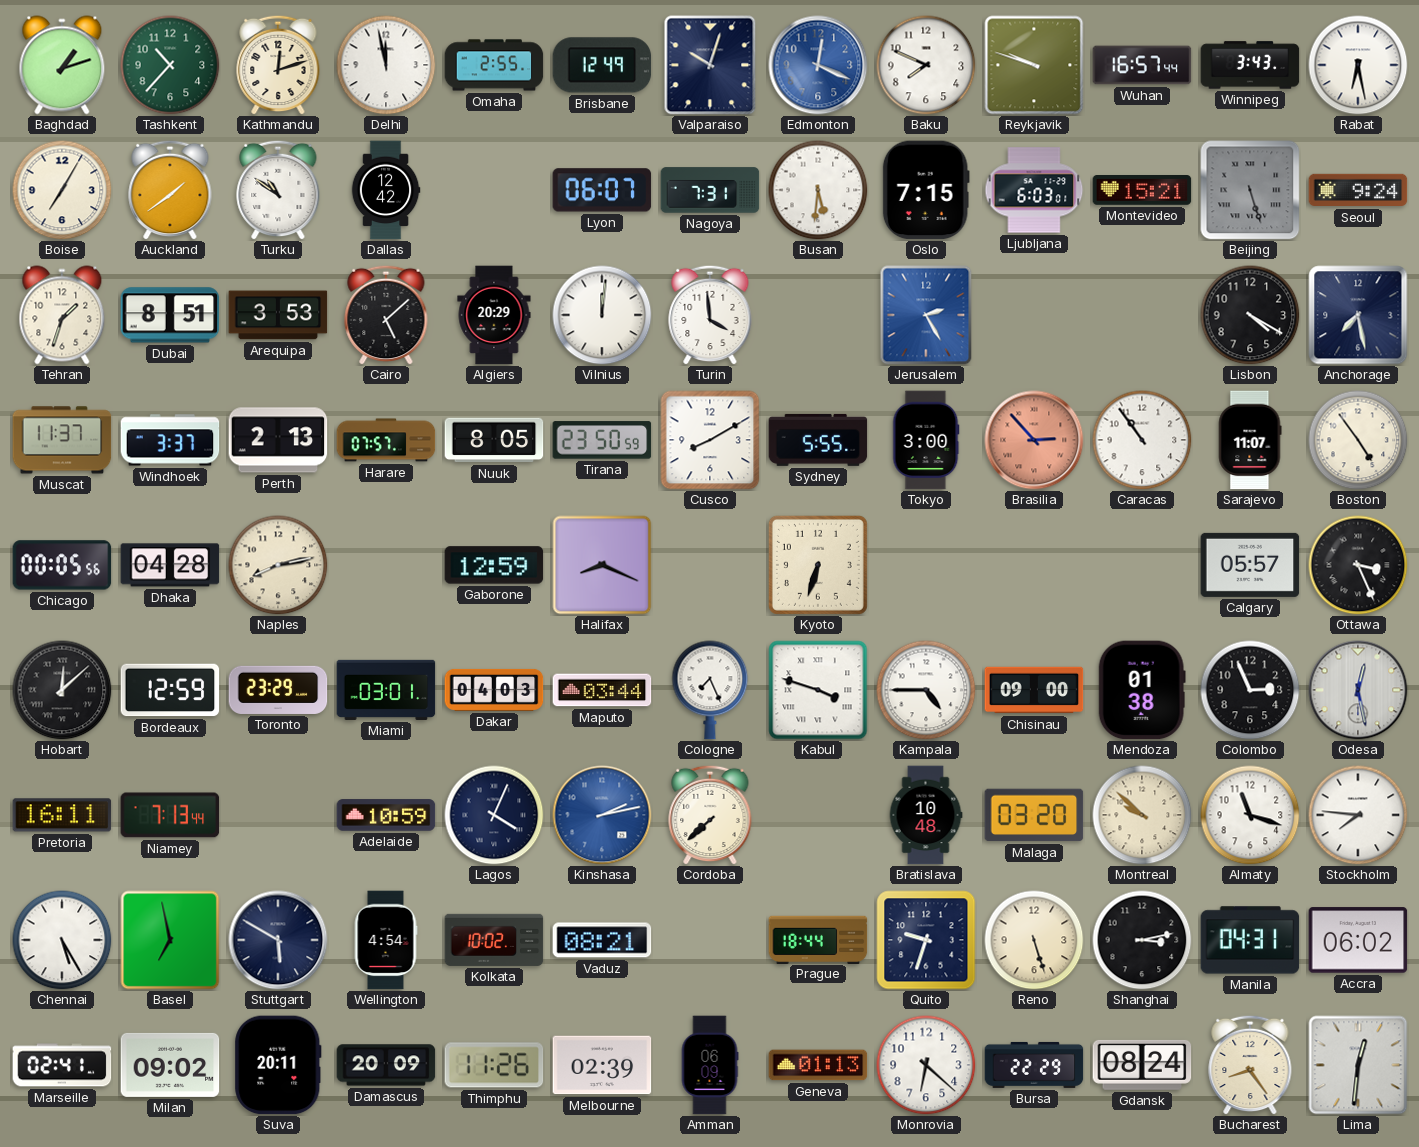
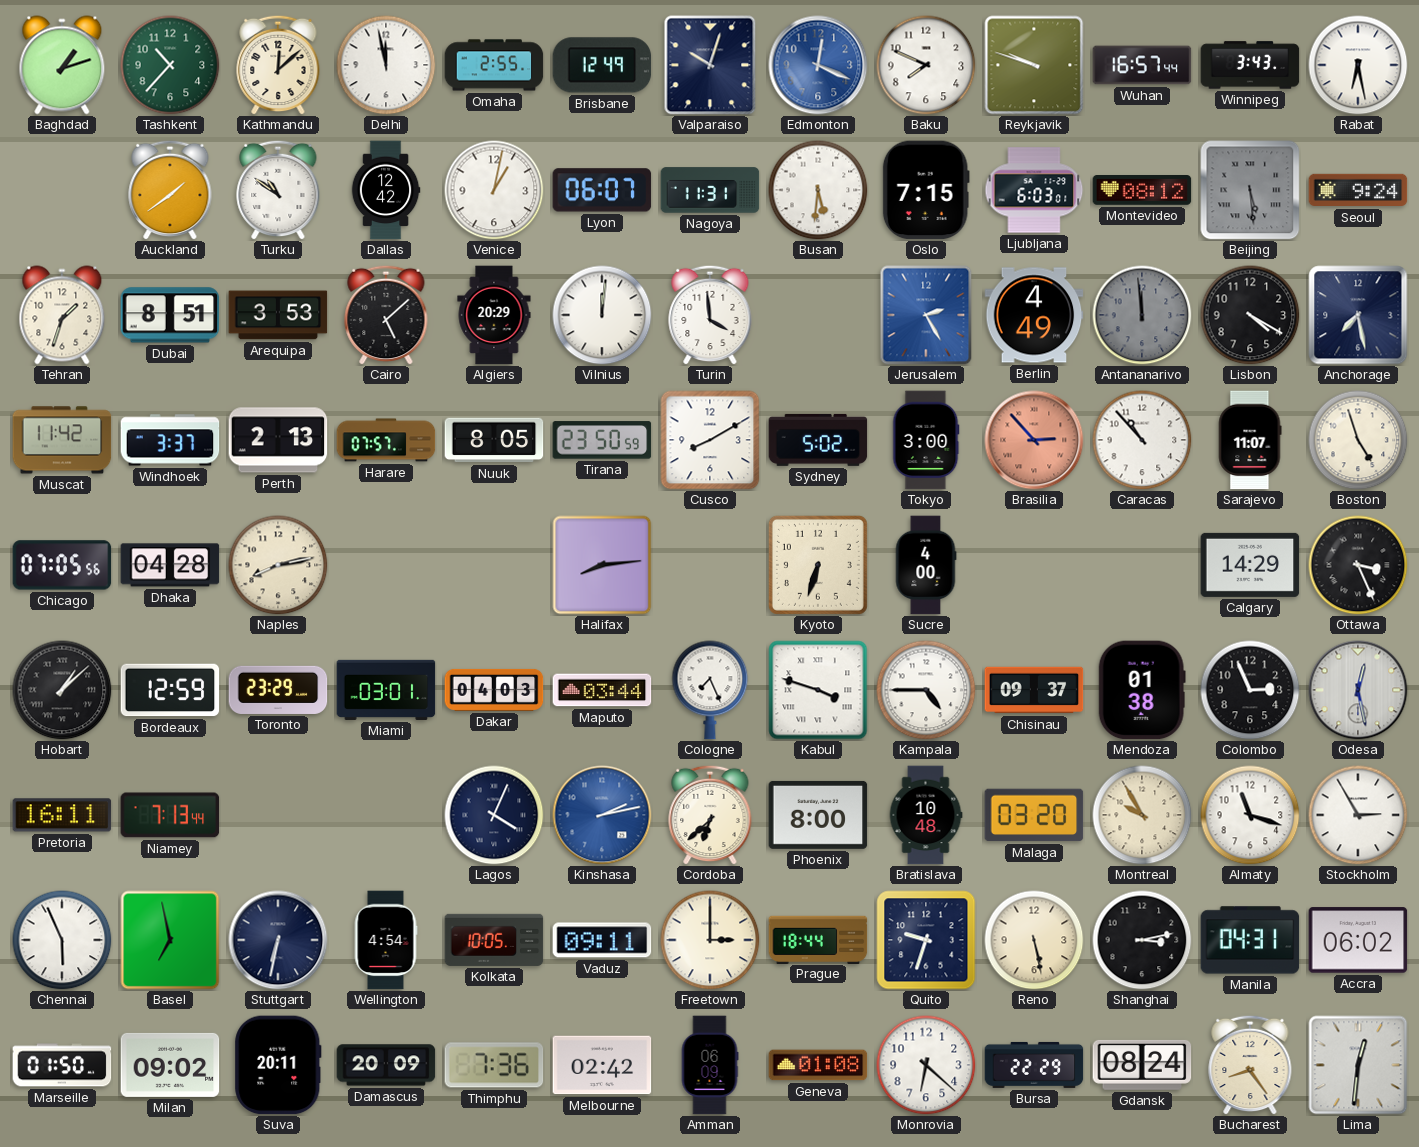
Kathmandu: 12:12 -> 12:08 (278, 65)
Boise: 7:05 -> none (62, 190)
Venice: none -> 1:02 (494, 190)
Nagoya: 7:31 -> 11:31 (710, 190)
Montevideo: 15:21 -> 08:12 (1142, 190)
Beijing: 5:27 -> 5:29 (1250, 190)
Berlin: none -> 4:49 (1034, 315)
Antananarivo: none -> 11:59 (1142, 315)
Muscat: 11:37 -> 11:42 (62, 440)
Sydney: 5:55 -> 5:02 (818, 440)
Caracas: 10:54 -> 10:53 (1142, 440)
Boston: 4:54 -> 4:57 (1358, 440)
Chicago: 00:05 -> 07:05 (62, 565)
Gaborone: 12:59 -> none (494, 565)
Halifax: 8:19 -> 8:14 (602, 565)
Sucre: none -> 4:00 (926, 565)
Calgary: 05:57 -> 14:29 (1250, 565)
Hobart: 12:08 -> 1:08 (62, 690)
Chisinau: 09:00 -> 09:37 (1034, 690)
Adelaide: 10:59 -> none (386, 815)
Cordoba: 7:38 -> 6:38 (710, 815)
Phoenix: none -> 8:00 (818, 815)
Montreal: 9:52 -> 9:55 (1142, 815)
Stockholm: 7:46 -> 2:55 (1358, 815)
Chennai: 5:25 -> 5:56 (62, 940)
Stuttgart: 5:50 -> 6:32 (278, 940)
Kolkata: 10:02 -> 10:05 (494, 940)
Vaduz: 08:21 -> 09:11 (602, 940)
Freetown: none -> 3:00 (710, 940)
Reno: 5:27 -> 5:28 (1034, 940)
Marseille: 02:41 -> 01:50 (62, 1065)
Thimphu: 11:26 -> 7:36 (494, 1065)
Melbourne: 02:39 -> 02:42 (602, 1065)
Geneva: 01:13 -> 01:08 (818, 1065)
